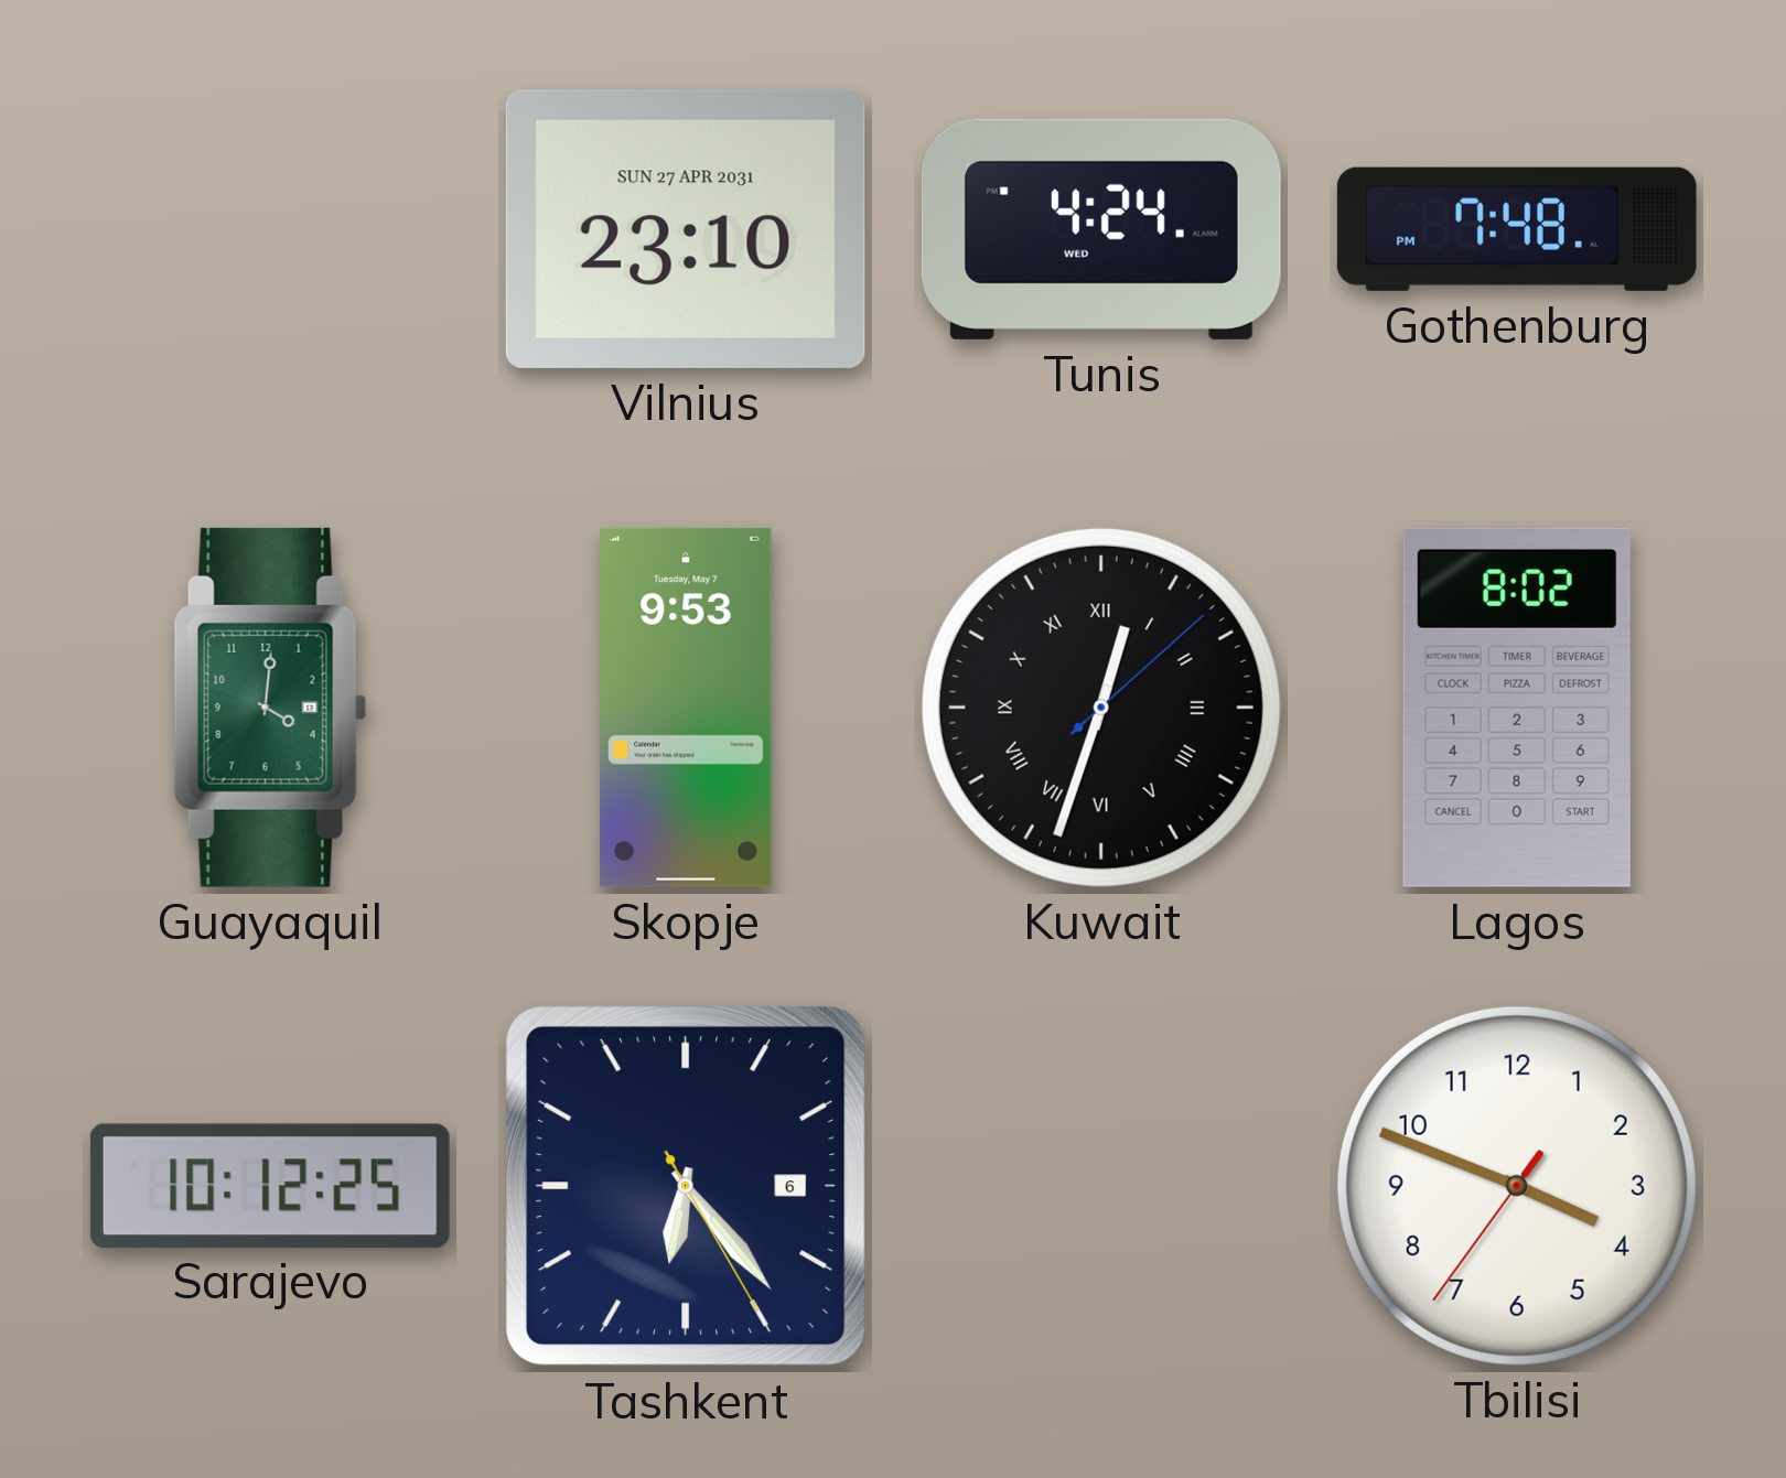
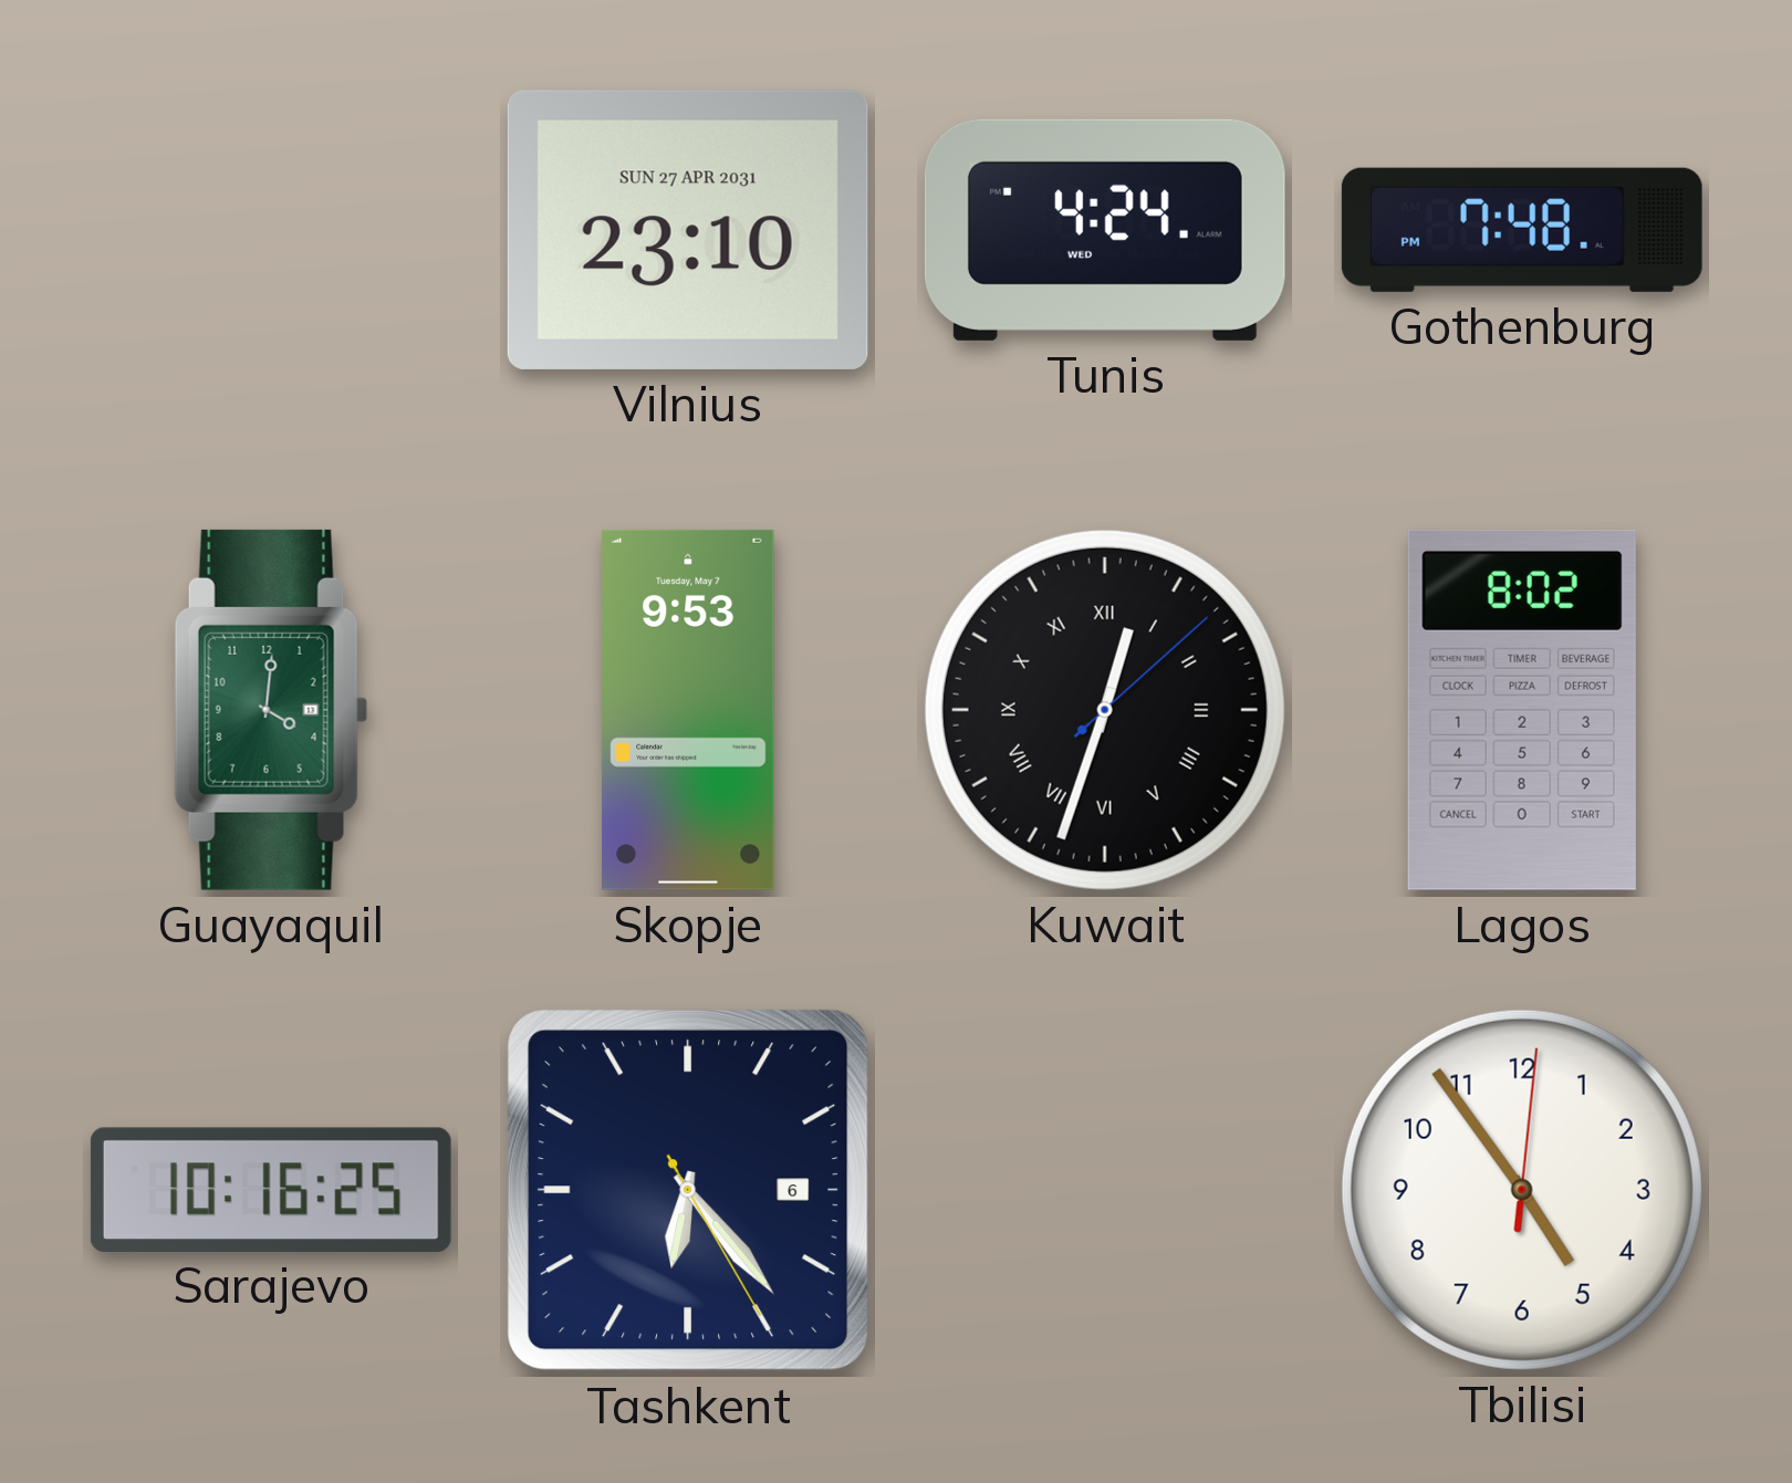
Sarajevo: 10:12 -> 10:16 (271, 1189)
Tbilisi: 3:48 -> 4:54 (1522, 1190)
